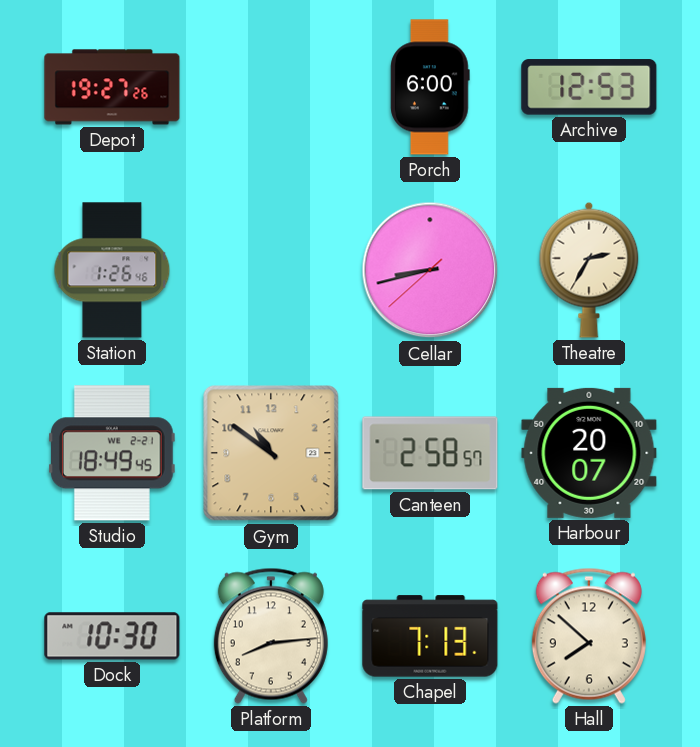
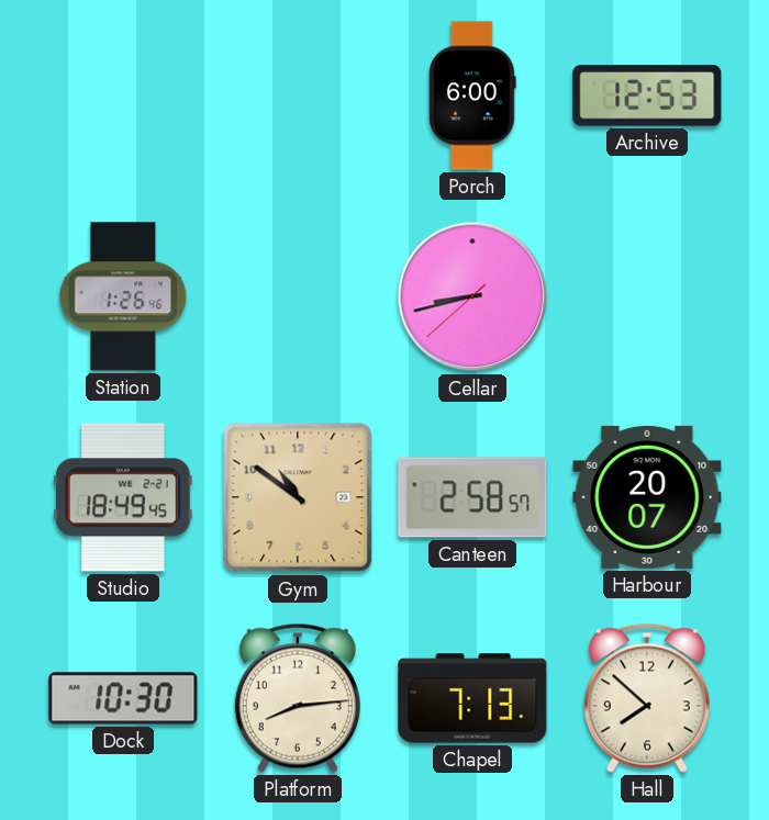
Depot: 19:27 -> none (112, 87)
Theatre: 2:35 -> none (589, 270)
